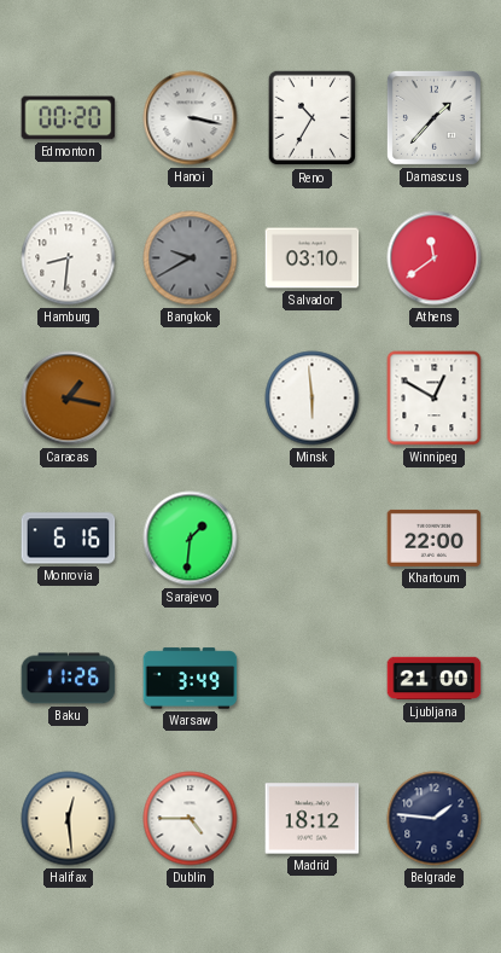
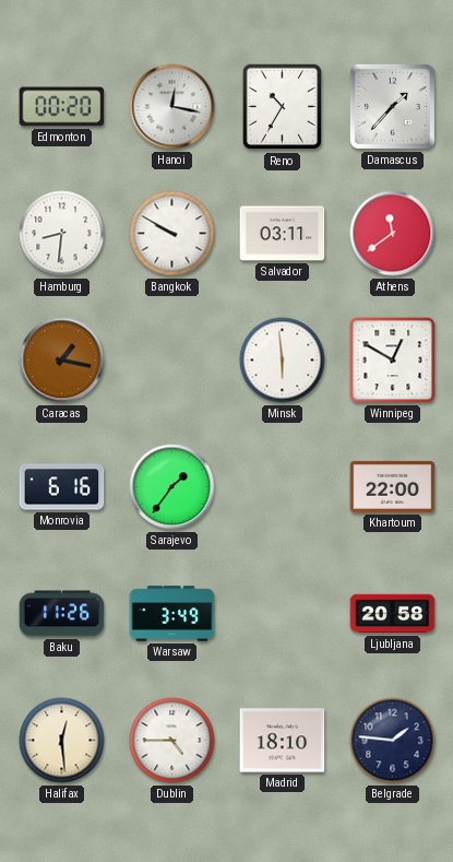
Hanoi: 3:17 -> 12:17 (172, 107)
Bangkok: 9:40 -> 9:50 (172, 234)
Bangkok dial: grey -> white (172, 234)
Salvador: 03:10 -> 03:11 (283, 234)
Sarajevo: 1:31 -> 1:36 (172, 487)
Ljubljana: 21:00 -> 20:58 (393, 614)
Madrid: 18:12 -> 18:10 (283, 741)
